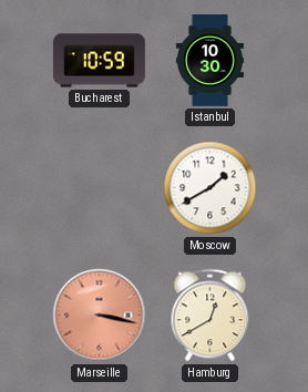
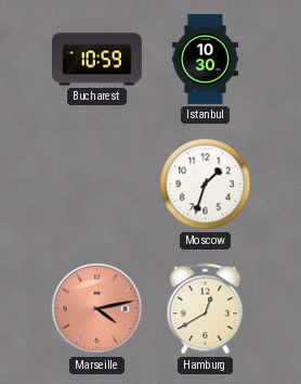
Moscow: 1:40 -> 1:33 (206, 184)
Marseille: 3:17 -> 4:13 (97, 309)
